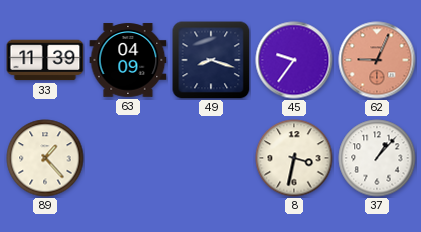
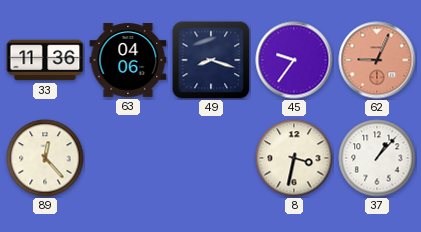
33: 11:39 -> 11:36 (45, 60)
63: 04:09 -> 04:06 (128, 60)
89: 1:23 -> 12:23 (45, 158)
